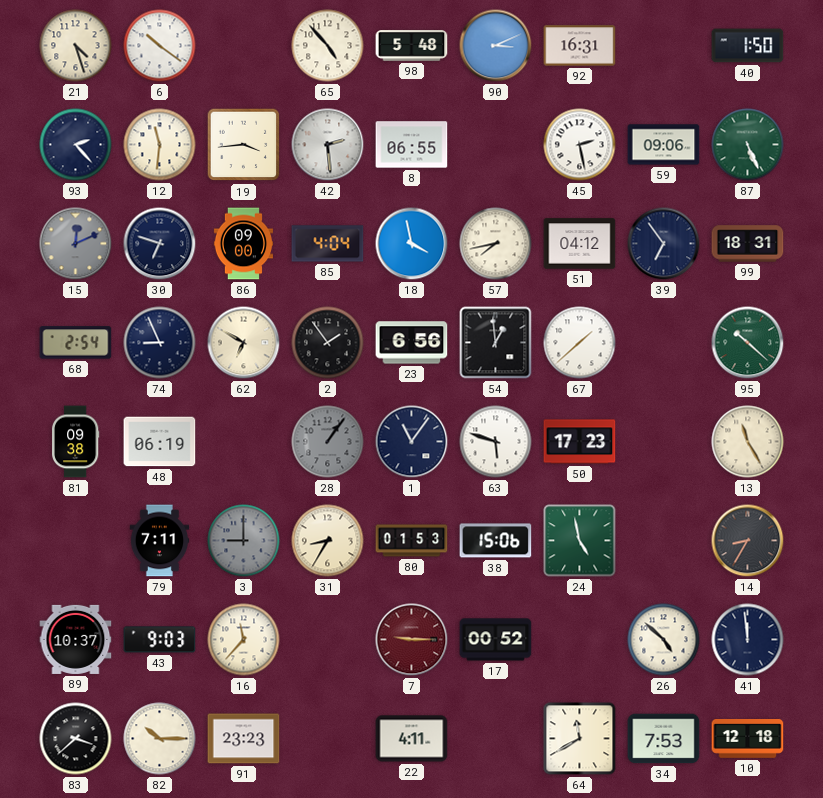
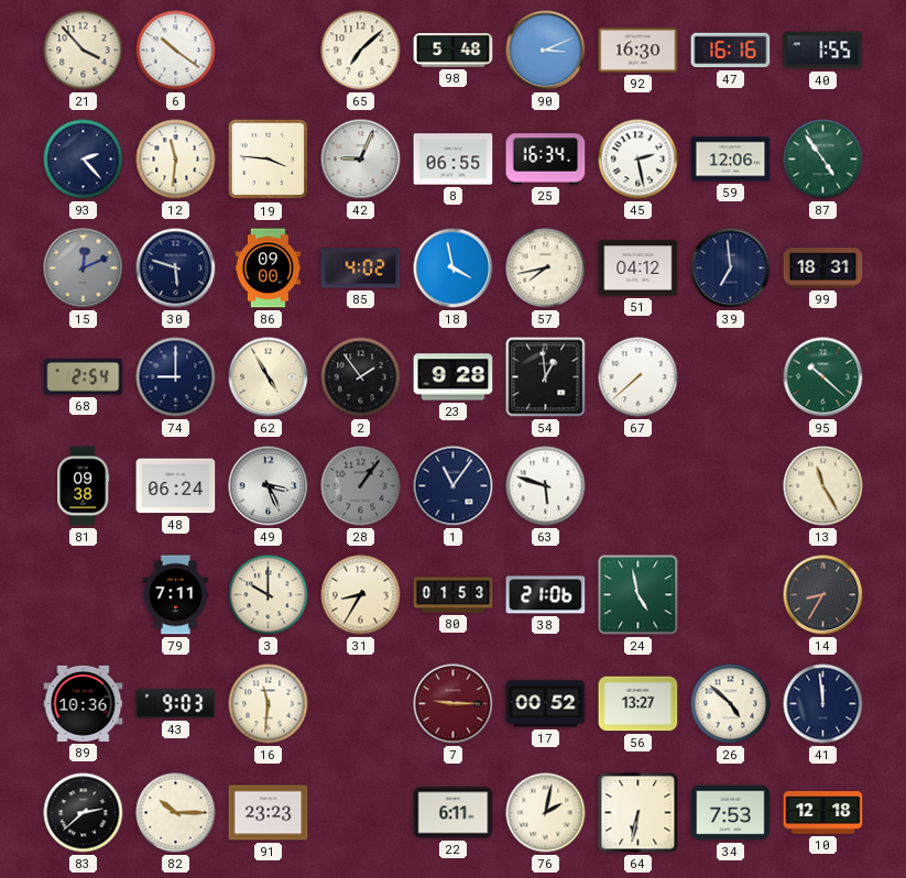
21: 4:27 -> 3:53 (84, 51)
65: 4:53 -> 7:08 (361, 51)
92: 16:31 -> 16:30 (638, 51)
47: none -> 16:16 (731, 51)
40: 1:50 -> 1:55 (823, 51)
19: 3:44 -> 3:46 (269, 160)
42: 2:29 -> 9:04 (361, 160)
25: none -> 16:34 (546, 160)
59: 09:06 -> 12:06 (731, 160)
87: 5:26 -> 4:54 (823, 160)
30: 6:48 -> 5:48 (176, 268)
85: 4:04 -> 4:02 (361, 268)
39: 6:54 -> 6:59 (731, 268)
74: 8:56 -> 9:00 (176, 377)
62: 6:50 -> 4:55 (269, 377)
23: 6:56 -> 9:28 (454, 377)
67: 1:38 -> 7:38 (638, 377)
48: 06:19 -> 06:24 (176, 486)
49: none -> 3:26 (269, 486)
50: 17:23 -> none (580, 442)
3: 9:00 -> 10:00 (269, 595)
3 dial: grey -> cream (269, 595)
38: 15:06 -> 21:06 (546, 595)
89: 10:37 -> 10:36 (84, 703)
16: 11:37 -> 11:31 (269, 704)
56: none -> 13:27 (638, 704)
83: 3:38 -> 2:38 (84, 813)
22: 4:11 -> 6:11 (454, 813)
76: none -> 2:02 (546, 813)
64: 11:40 -> 6:32 (638, 813)
